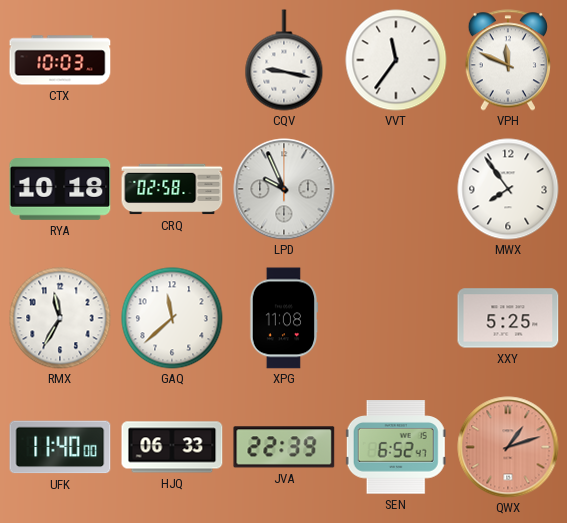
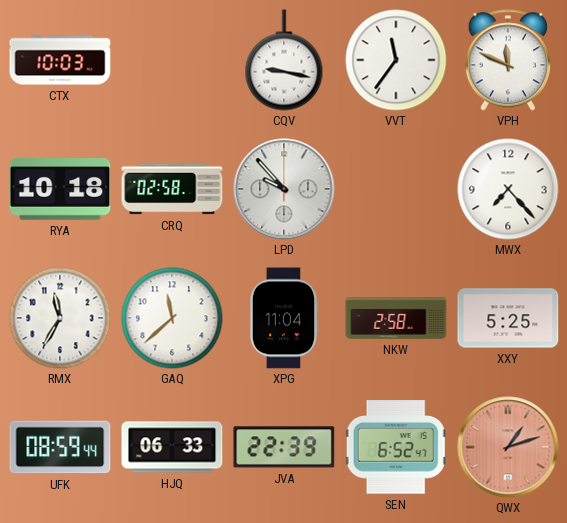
LPD: 9:56 -> 9:53 (284, 189)
MWX: 7:54 -> 7:23 (508, 189)
XPG: 11:08 -> 11:04 (284, 318)
NKW: none -> 2:58 (396, 318)
UFK: 11:40 -> 08:59 (60, 447)
